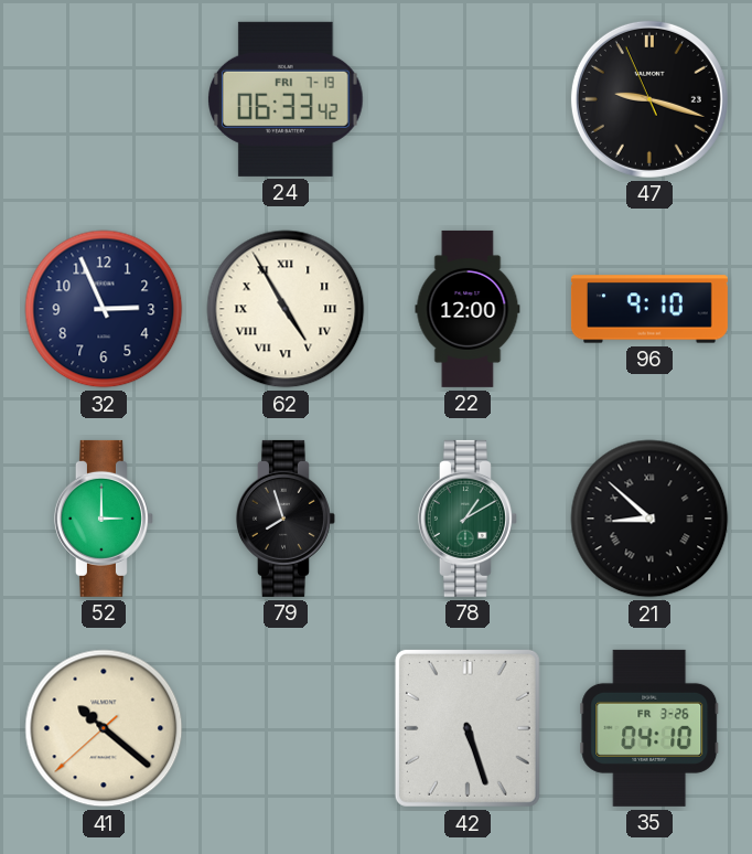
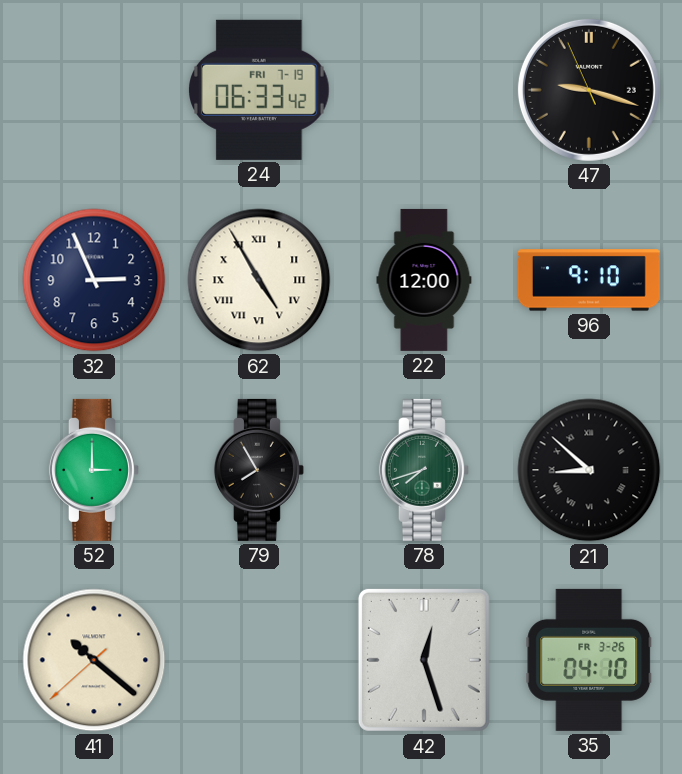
79: 7:57 -> 7:55 (259, 470)
78: 1:10 -> 7:42 (424, 470)
42: 5:27 -> 12:27 (424, 660)
